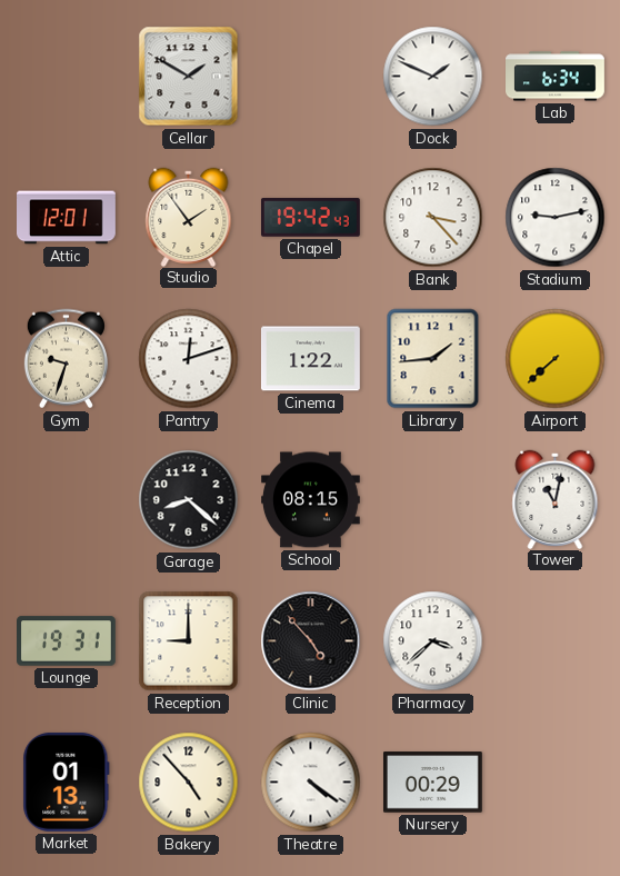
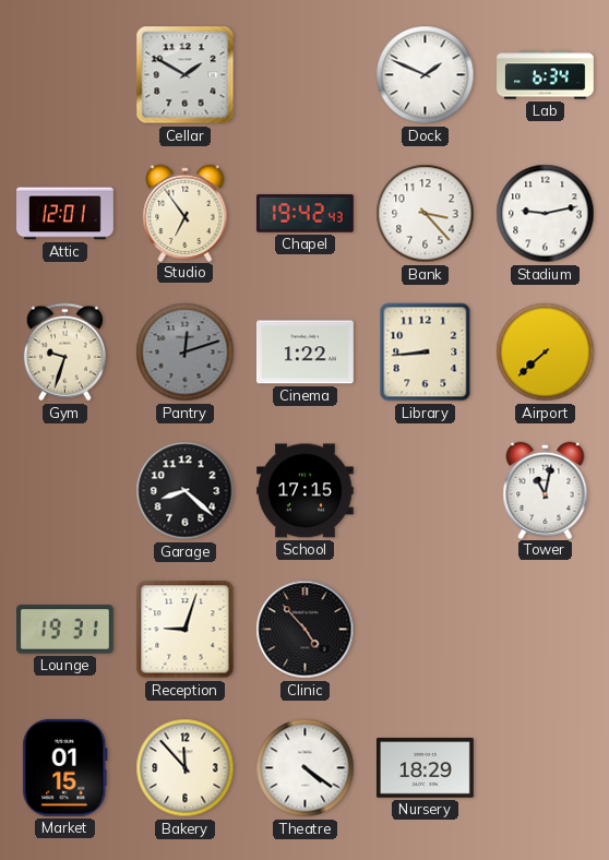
Studio: 1:54 -> 6:54 (186, 213)
Pantry dial: white -> grey (186, 353)
Library: 1:44 -> 8:44 (426, 353)
School: 08:15 -> 17:15 (306, 491)
Reception: 9:00 -> 9:03 (186, 630)
Pharmacy: 3:38 -> none (433, 641)
Market: 01:13 -> 01:15 (65, 767)
Bakery: 4:53 -> 11:53 (186, 768)
Nursery: 00:29 -> 18:29 (426, 768)
